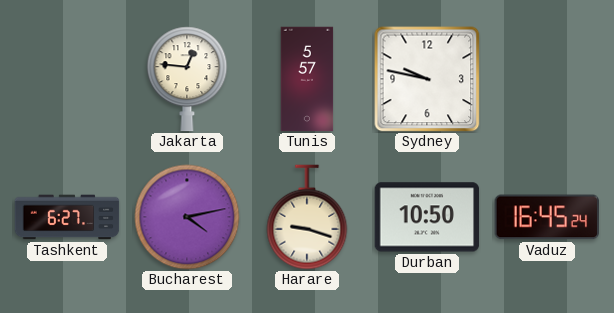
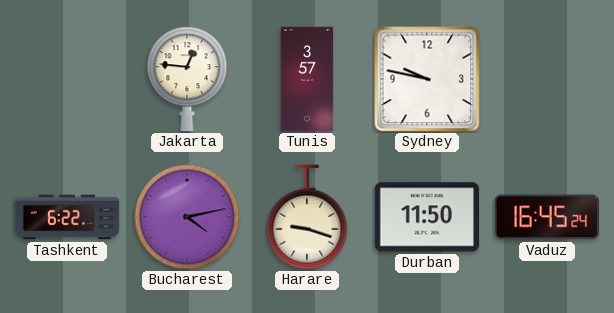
Tunis: 5:57 -> 3:57 (307, 79)
Tashkent: 6:27 -> 6:22 (67, 217)
Durban: 10:50 -> 11:50 (427, 217)
